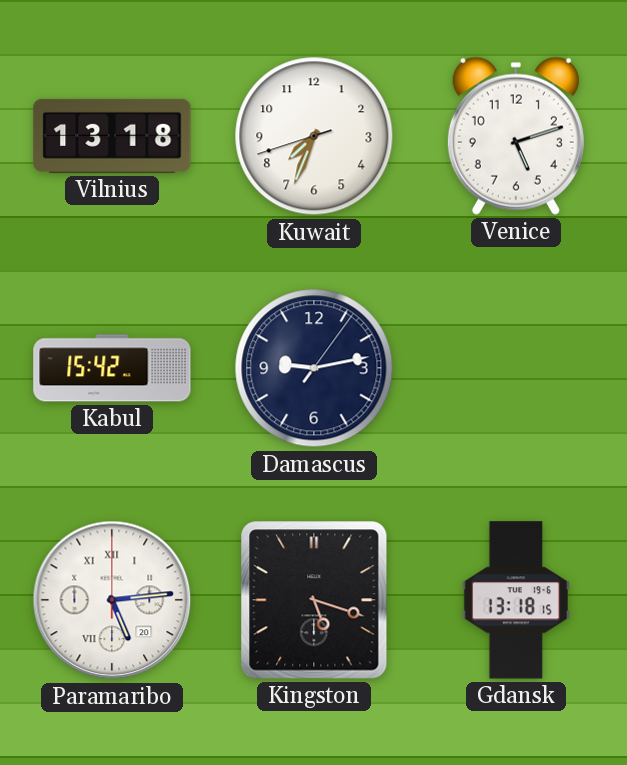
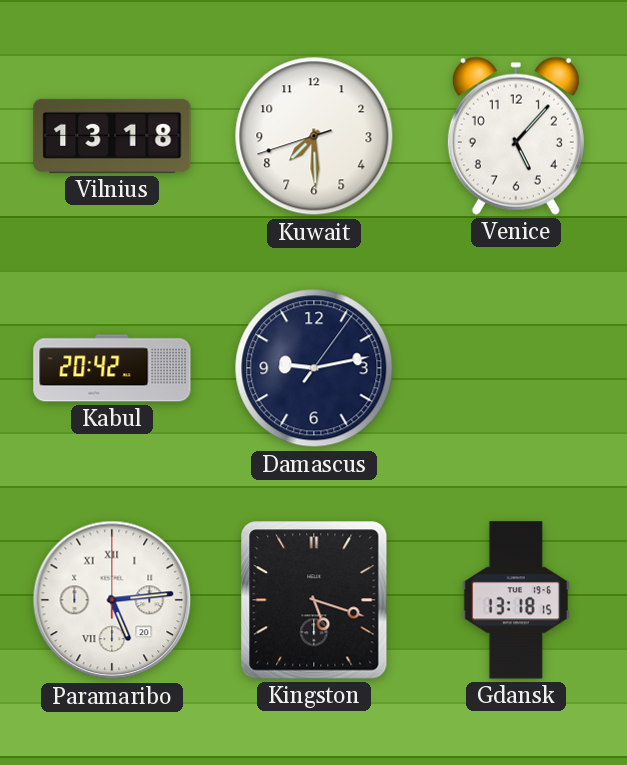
Kuwait: 7:33 -> 7:29 (314, 136)
Venice: 5:12 -> 5:07 (516, 136)
Kabul: 15:42 -> 20:42 (112, 368)
